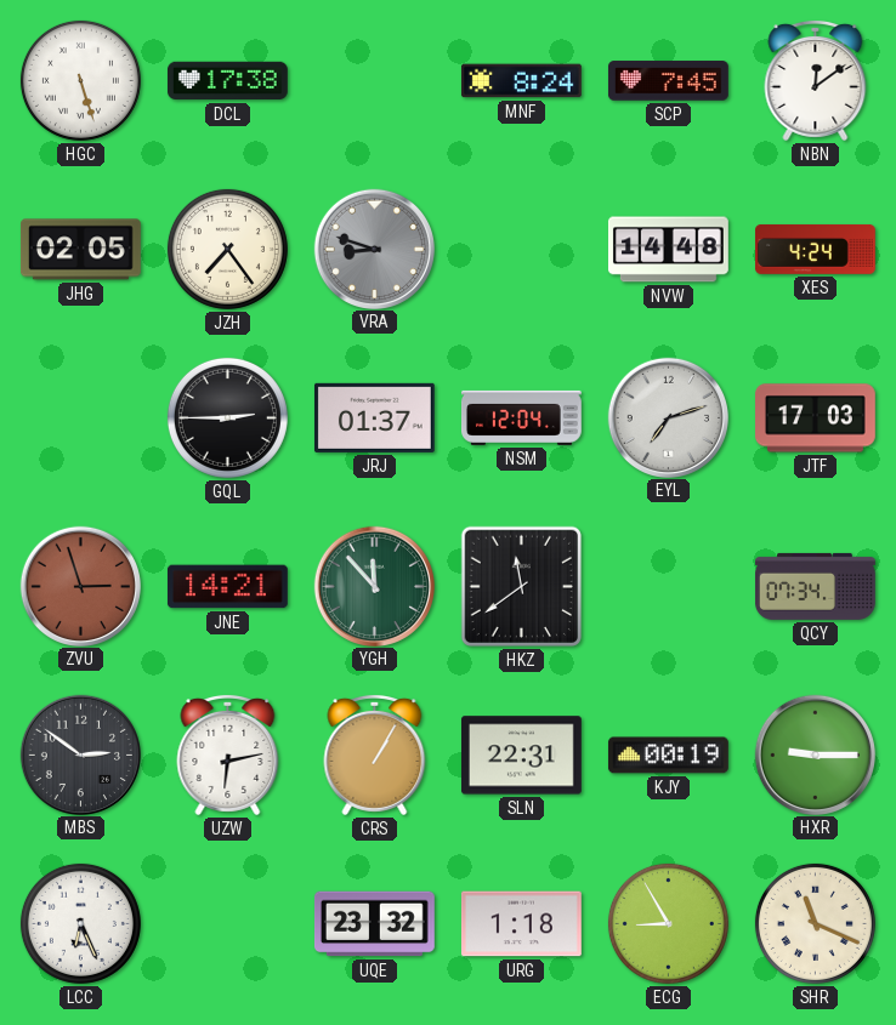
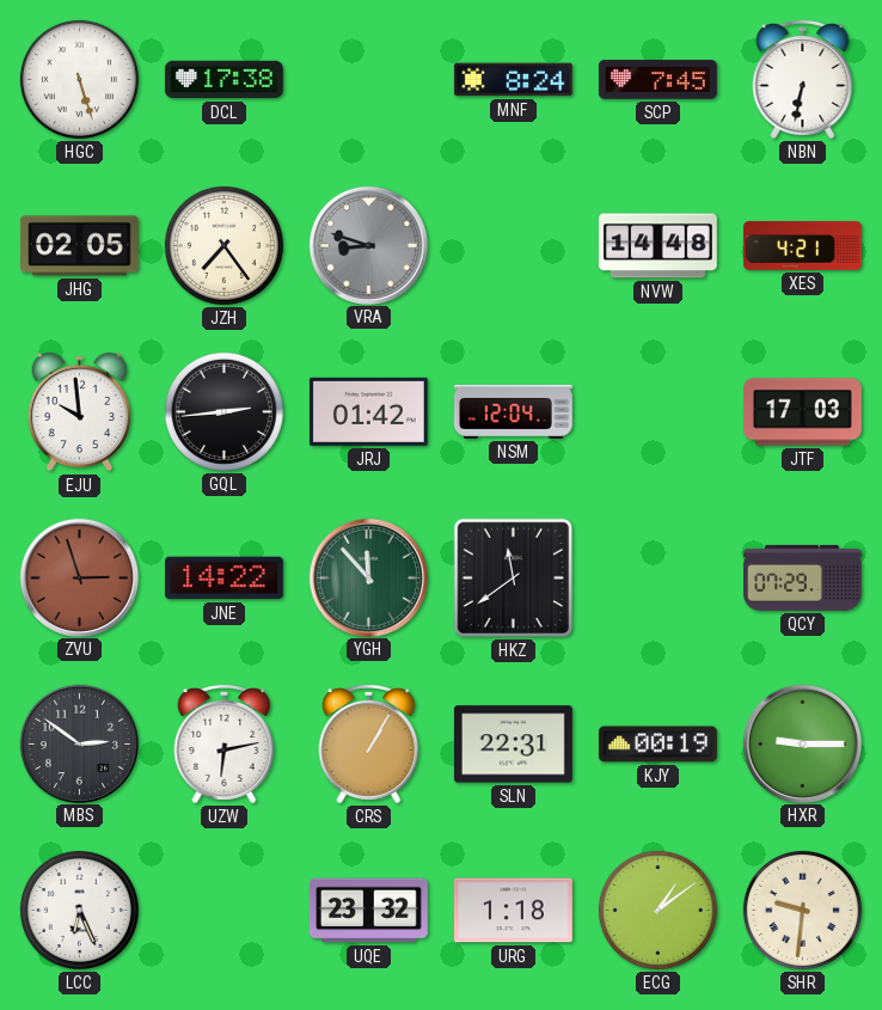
NBN: 12:09 -> 6:32 (803, 79)
XES: 4:24 -> 4:21 (803, 245)
EJU: none -> 9:59 (80, 412)
GQL: 2:45 -> 2:44 (223, 411)
JRJ: 01:37 -> 01:42 (368, 411)
EYL: 7:12 -> none (668, 417)
JNE: 14:21 -> 14:22 (223, 579)
QCY: 07:34 -> 07:29 (803, 577)
ECG: 8:55 -> 1:09 (657, 910)
SHR: 11:19 -> 9:31 (802, 910)
